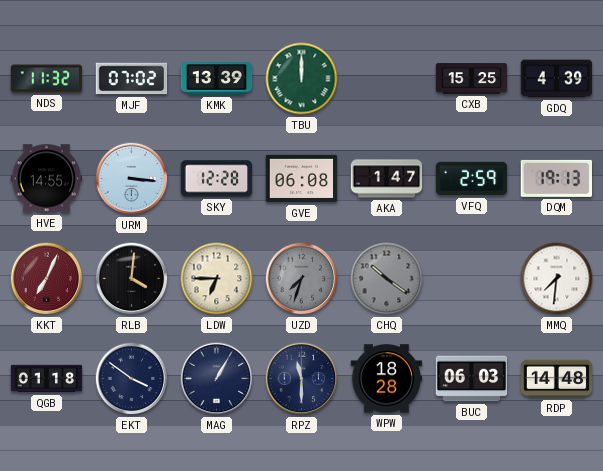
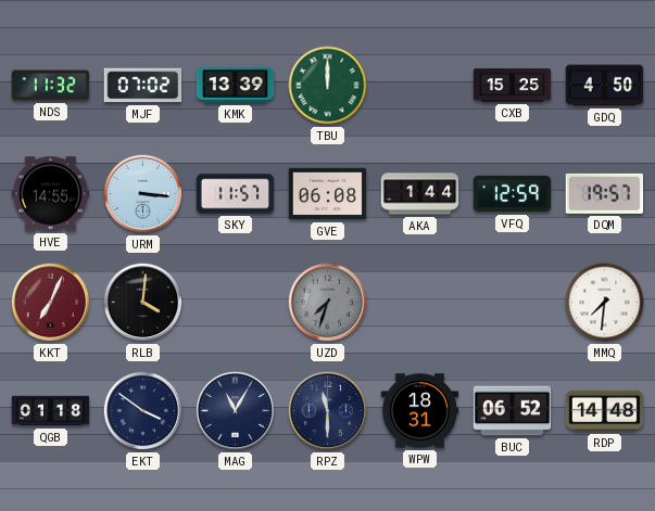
GDQ: 4:39 -> 4:50 (605, 86)
SKY: 12:28 -> 11:57 (236, 194)
AKA: 1:47 -> 1:44 (420, 194)
VFQ: 2:59 -> 12:59 (513, 194)
DQM: 19:13 -> 19:57 (604, 193)
LDW: 6:45 -> none (217, 279)
CHQ: 10:21 -> none (387, 279)
MAG: 1:05 -> 11:05 (236, 411)
WPW: 18:28 -> 18:31 (420, 411)
BUC: 06:03 -> 06:52 (513, 411)
